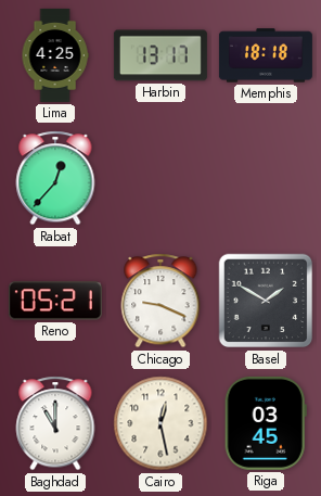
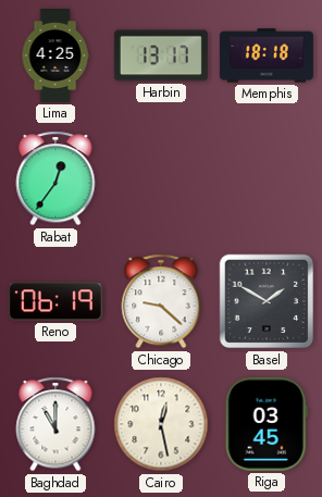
Rabat: 12:37 -> 12:36 (55, 178)
Reno: 05:21 -> 06:19 (55, 301)
Chicago: 9:19 -> 9:22 (161, 301)
